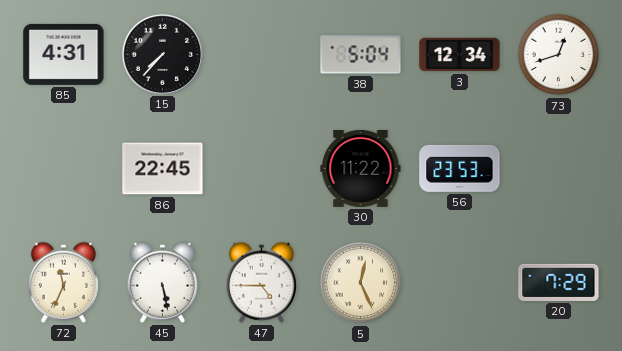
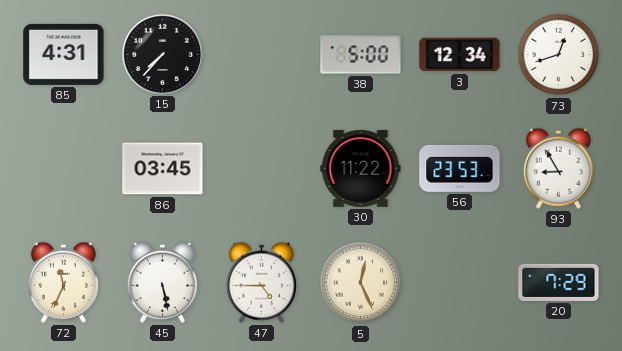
38: 5:04 -> 5:00 (361, 55)
86: 22:45 -> 03:45 (163, 169)
93: none -> 8:55 (558, 168)
